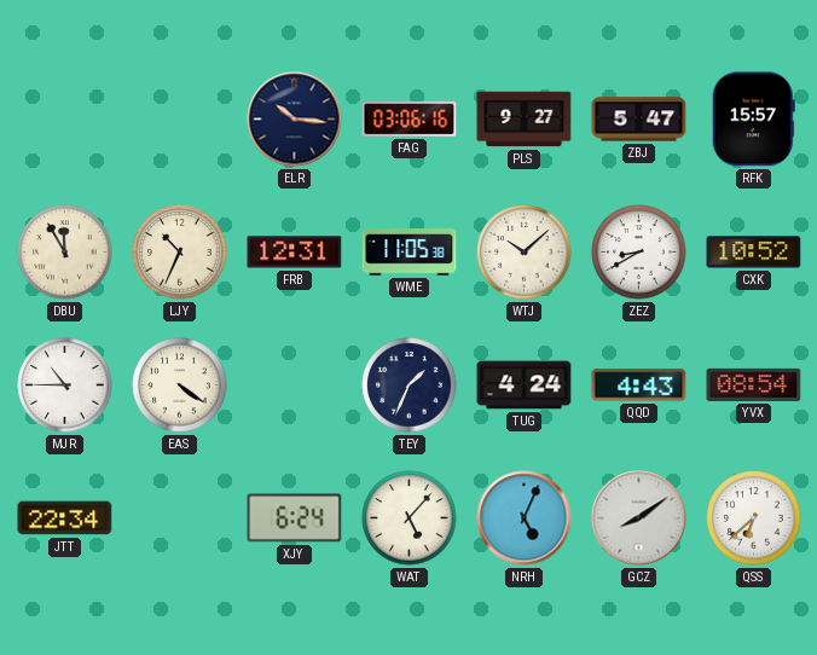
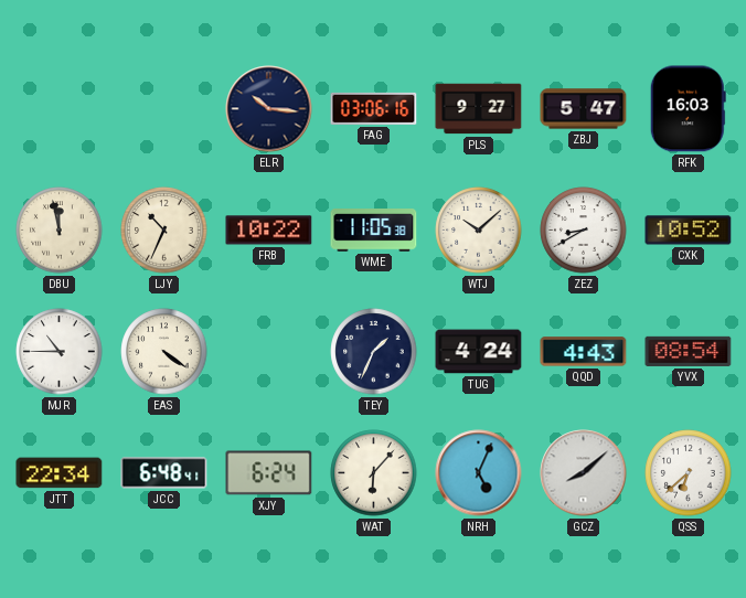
RFK: 15:57 -> 16:03 (688, 109)
DBU: 11:55 -> 11:58 (60, 231)
FRB: 12:31 -> 10:22 (269, 231)
JCC: none -> 6:48 (164, 473)
WAT: 5:07 -> 6:07 (374, 473)
GCZ: 8:09 -> 8:08 (584, 473)
